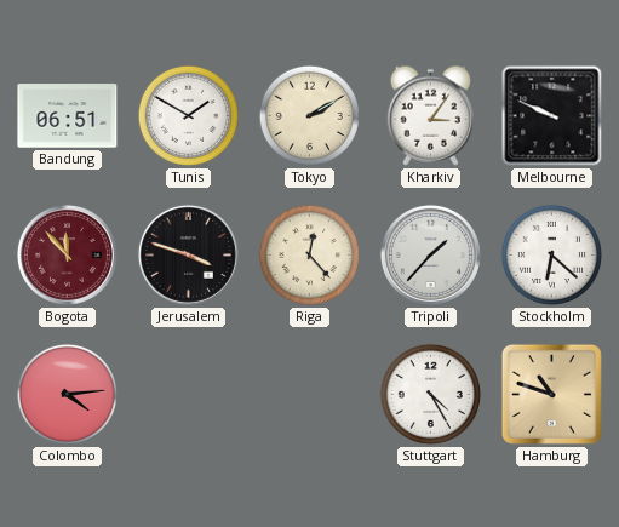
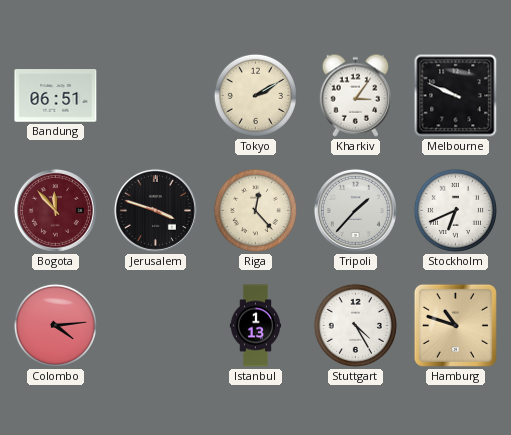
Tunis: 1:50 -> none (188, 115)
Stockholm: 6:22 -> 6:41 (455, 210)
Istanbul: none -> 1:13 (256, 326)
